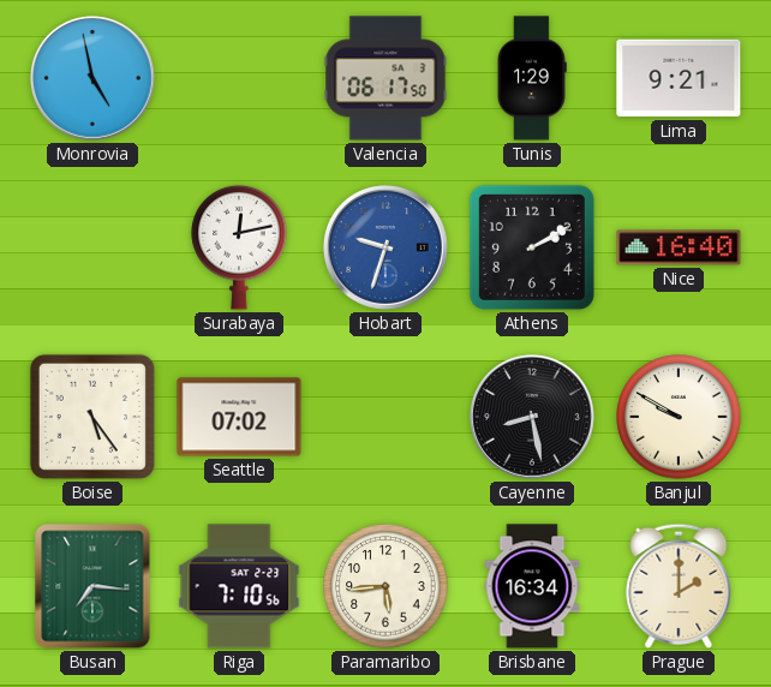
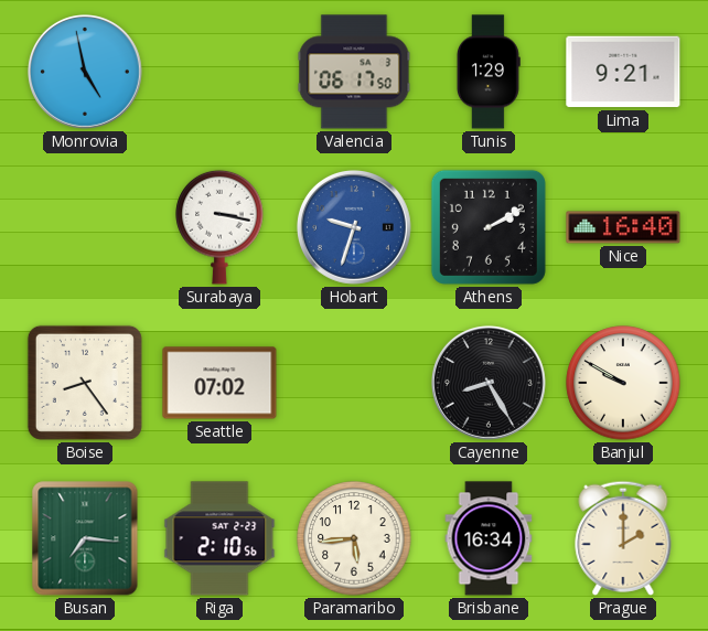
Surabaya: 12:13 -> 3:17 (219, 227)
Boise: 5:24 -> 8:24 (85, 383)
Cayenne: 8:28 -> 8:25 (489, 383)
Riga: 7:10 -> 2:10 (219, 538)
